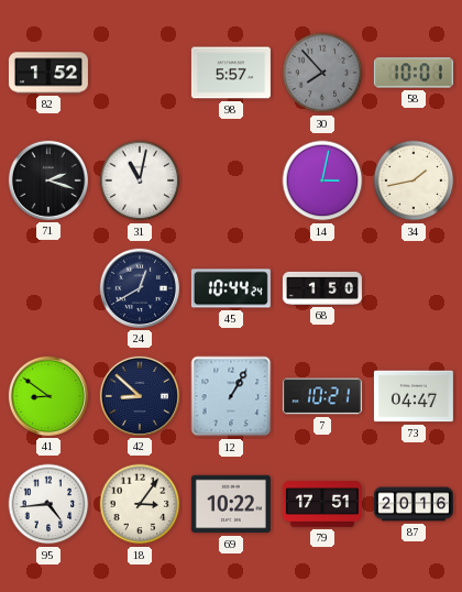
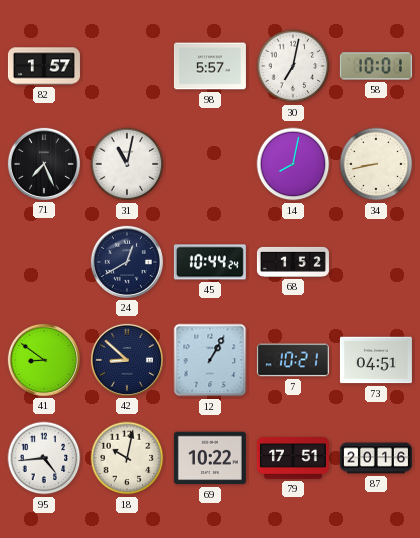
82: 1:52 -> 1:57 (44, 66)
30: 7:53 -> 7:02 (293, 66)
30 dial: grey -> white (293, 66)
71: 2:18 -> 7:26 (44, 164)
14: 3:02 -> 8:02 (293, 164)
34: 1:43 -> 8:43 (376, 164)
68: 1:50 -> 1:52 (293, 262)
73: 04:47 -> 04:51 (376, 360)
18: 3:06 -> 10:02 (127, 458)
